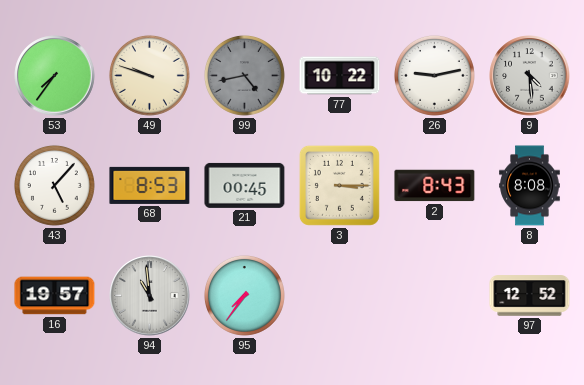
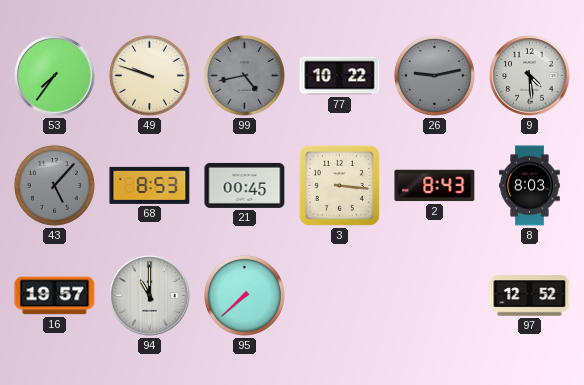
26 dial: white -> grey (434, 75)
43 dial: white -> grey (54, 185)
3: 3:15 -> 3:16 (339, 185)
8: 8:08 -> 8:03 (530, 186)
94: 10:59 -> 11:00 (150, 296)
95: 7:36 -> 7:38 (244, 295)
